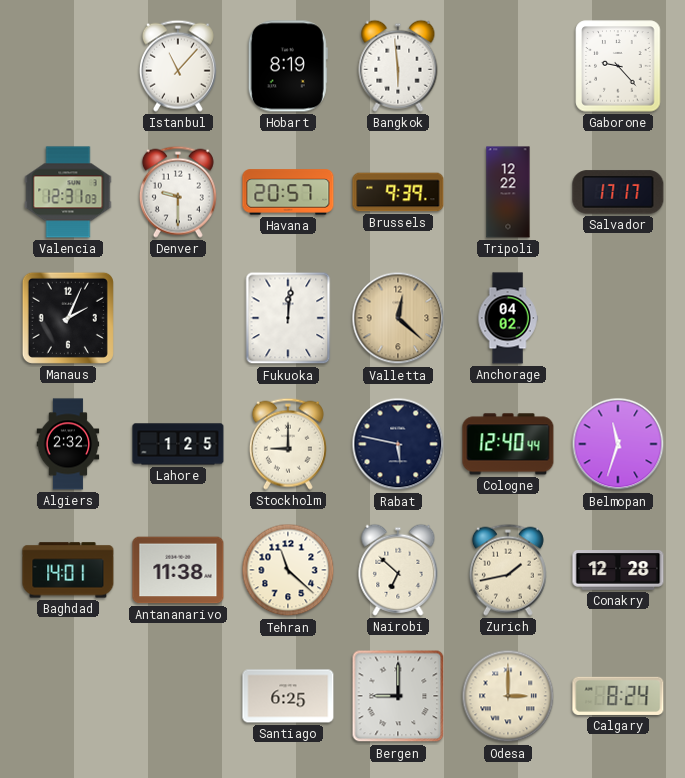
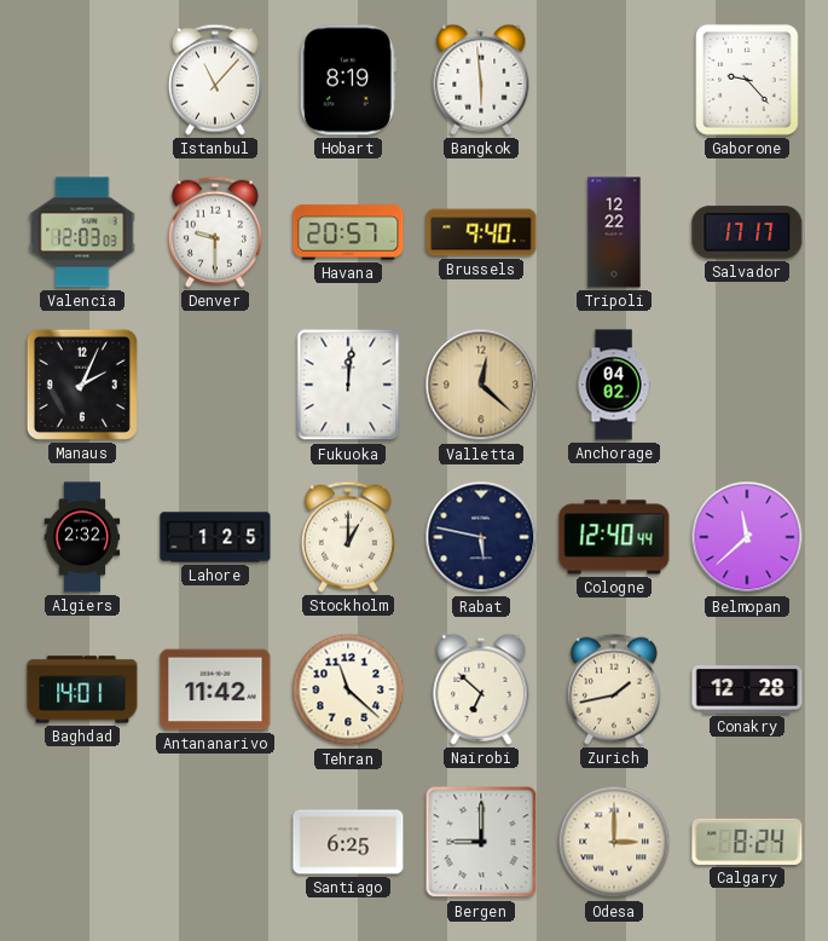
Valencia: 12:31 -> 12:03 (82, 232)
Brussels: 9:39 -> 9:40 (481, 232)
Stockholm: 9:00 -> 1:00 (348, 537)
Belmopan: 11:33 -> 11:38 (747, 537)
Antananarivo: 11:38 -> 11:42 (215, 689)
